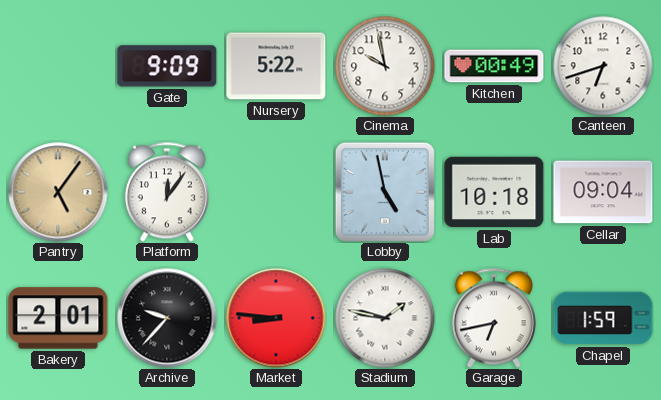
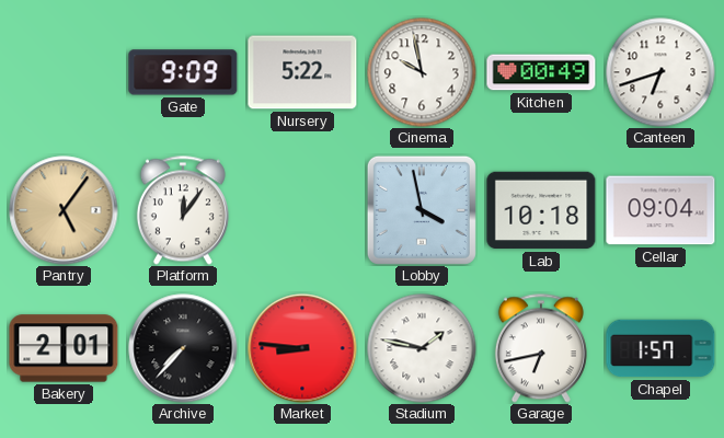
Lobby: 4:58 -> 3:58 (422, 210)
Archive: 9:37 -> 7:37 (183, 348)
Chapel: 1:59 -> 1:57 (660, 348)
